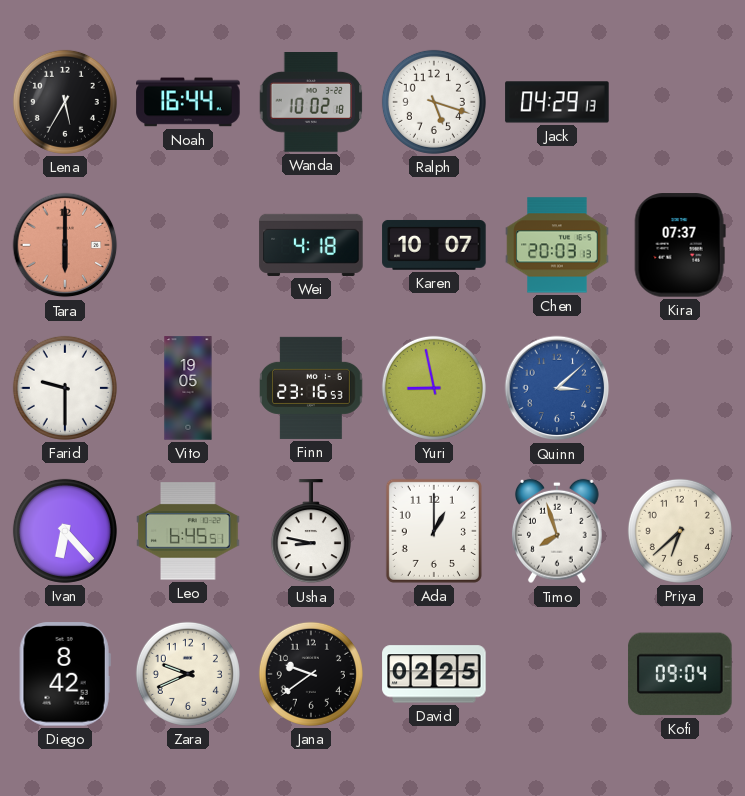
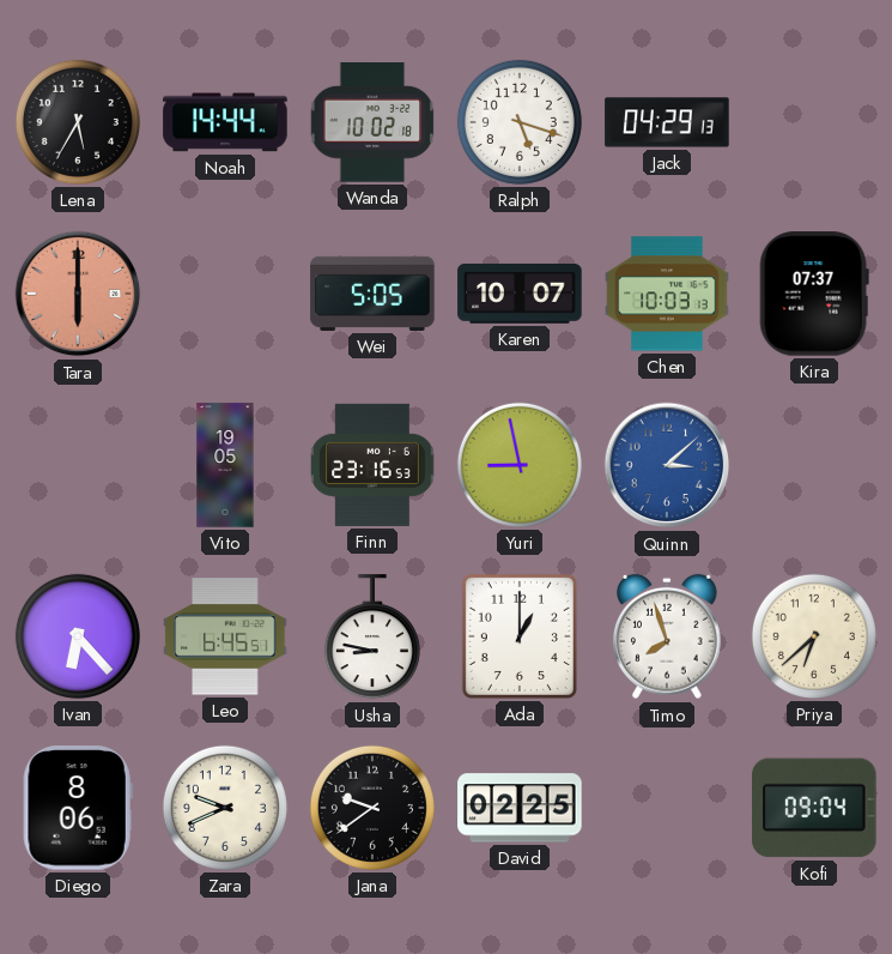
Noah: 16:44 -> 14:44 (225, 122)
Wei: 4:18 -> 5:05 (372, 294)
Chen: 20:03 -> 10:03 (667, 294)
Farid: 9:30 -> none (65, 388)
Diego: 8:42 -> 8:06 (78, 808)
